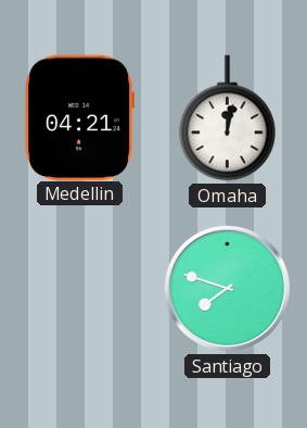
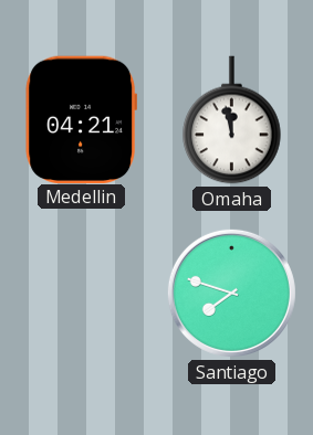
Omaha: 12:02 -> 11:58 (232, 120)
